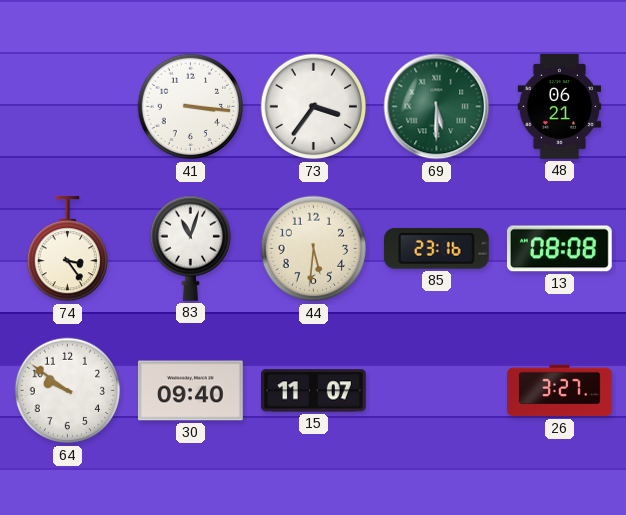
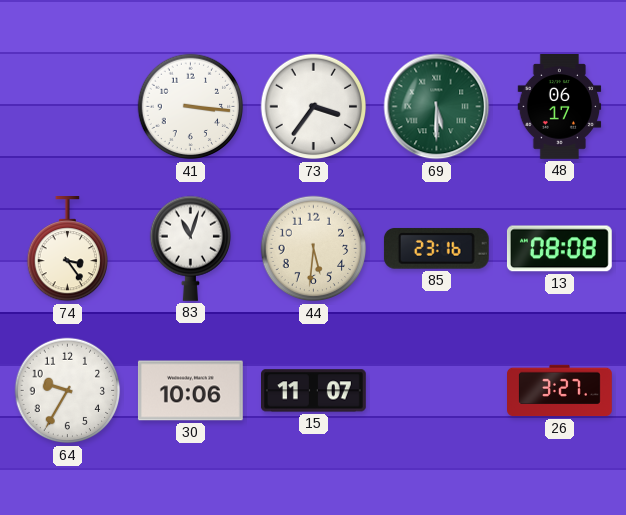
48: 06:21 -> 06:17 (560, 107)
64: 9:51 -> 9:35 (68, 391)
30: 09:40 -> 10:06 (190, 391)
